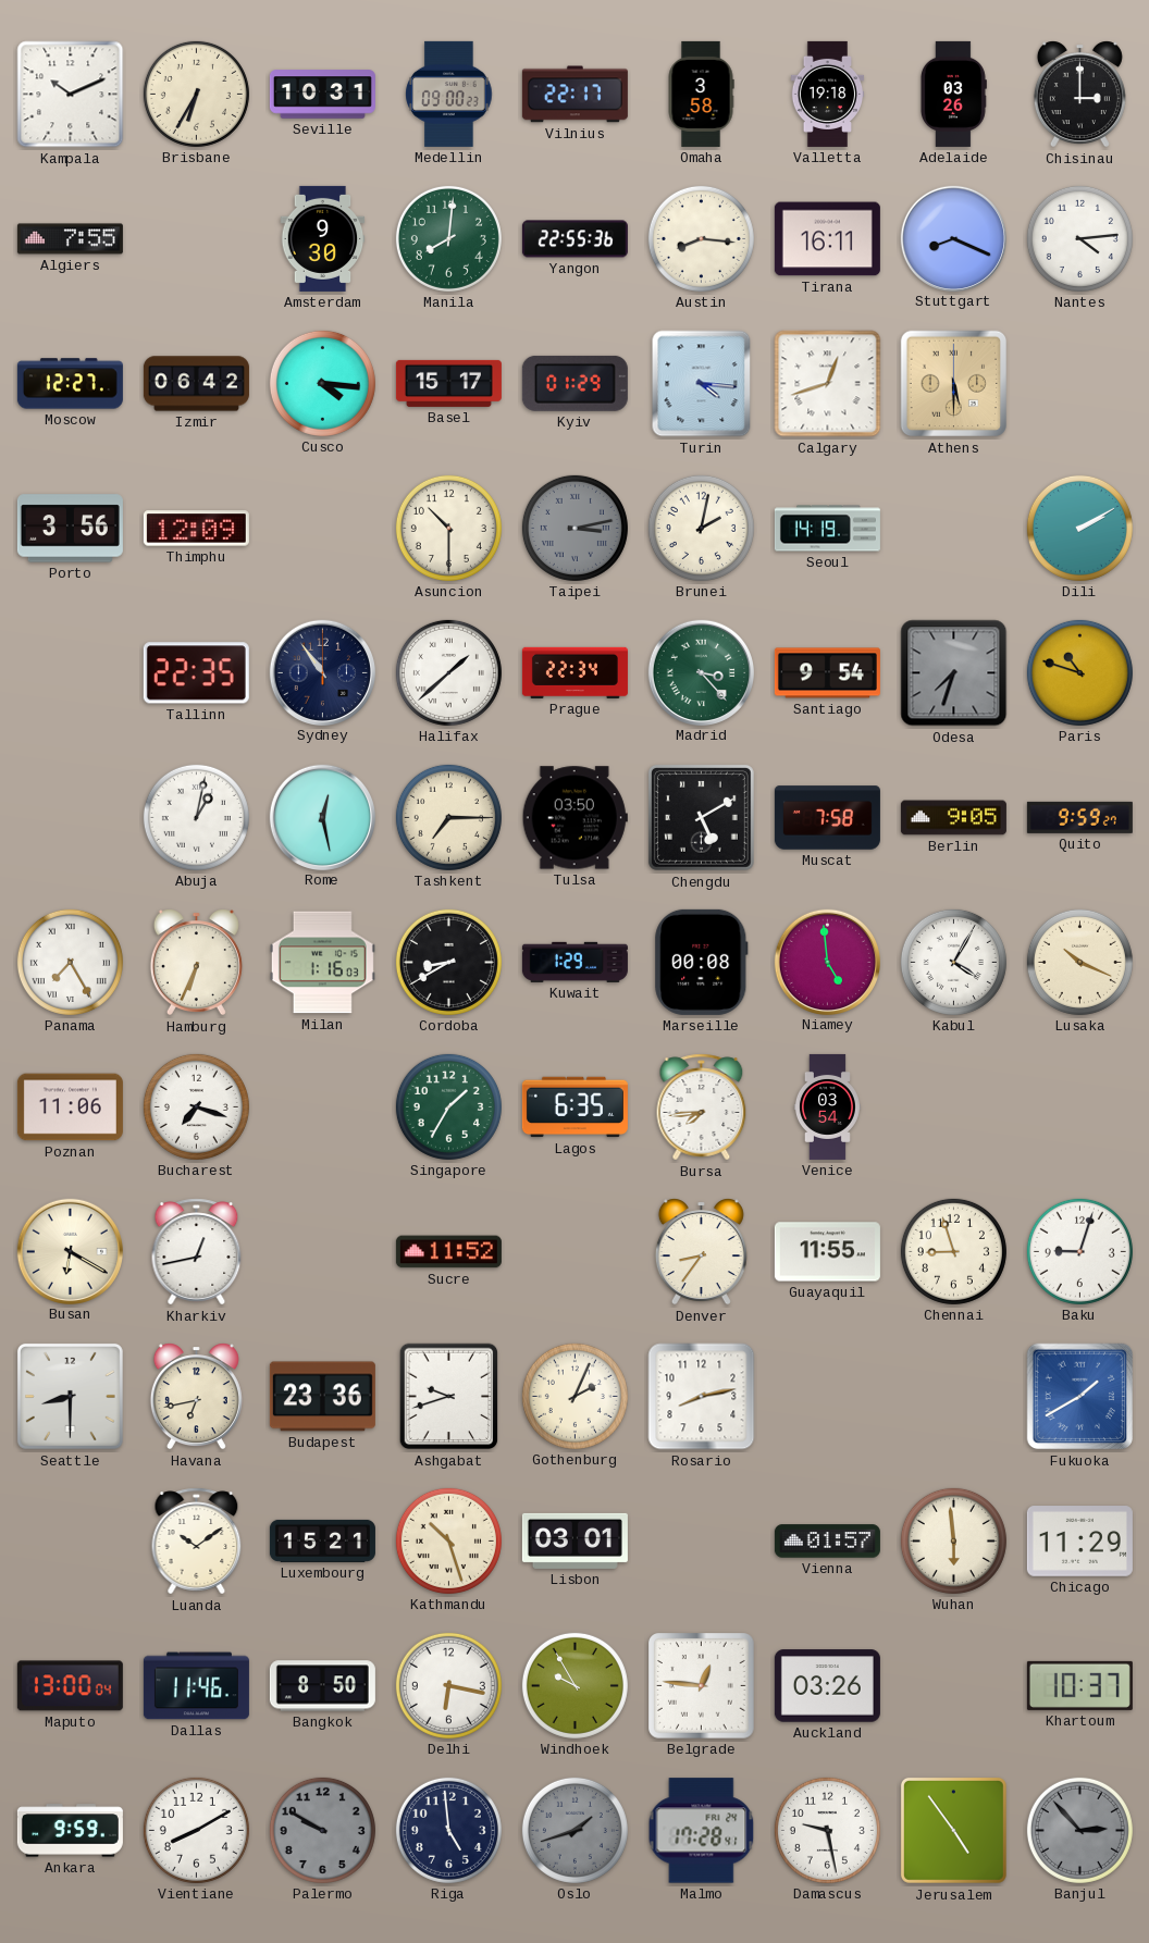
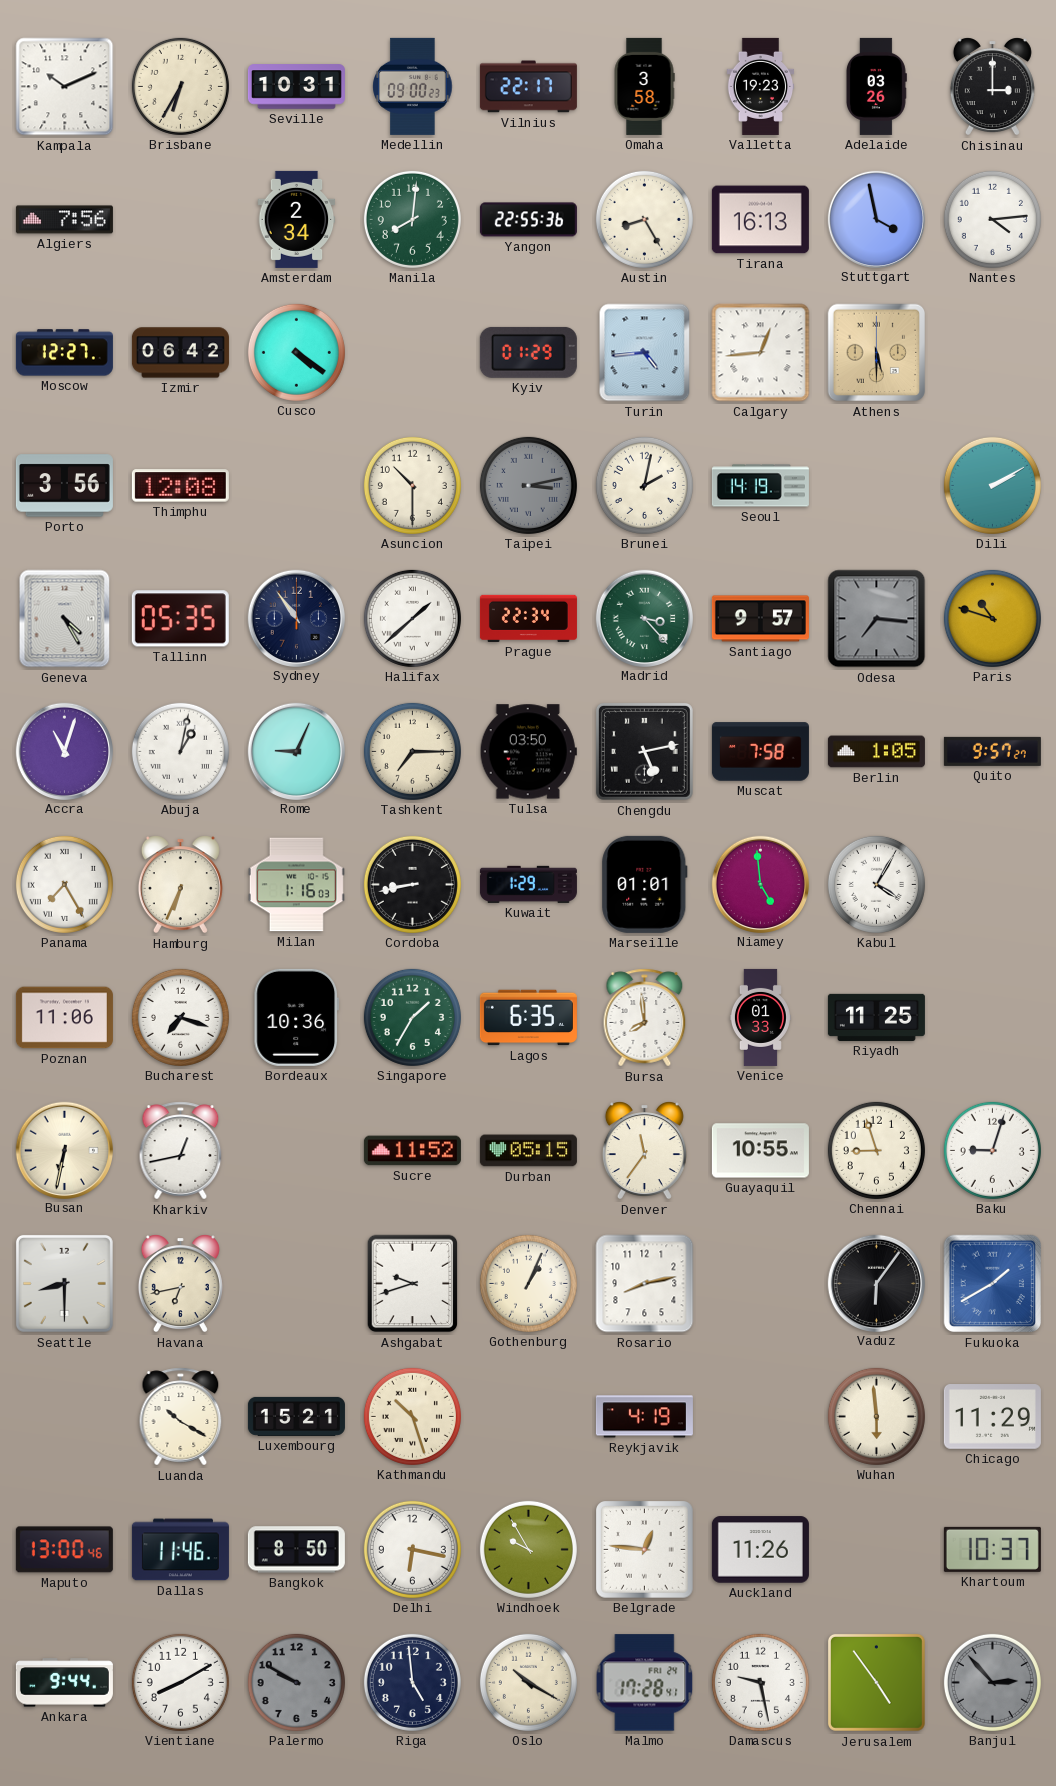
Valletta: 19:18 -> 19:23 (761, 86)
Algiers: 7:55 -> 7:56 (64, 220)
Amsterdam: 9:30 -> 2:34 (297, 219)
Austin: 8:16 -> 8:25 (644, 219)
Tirana: 16:11 -> 16:13 (760, 220)
Stuttgart: 8:19 -> 3:58 (876, 219)
Cusco: 4:16 -> 4:21 (296, 352)
Basel: 15:17 -> none (448, 383)
Turin: 4:16 -> 4:44 (645, 353)
Calgary: 12:42 -> 12:44 (761, 353)
Thimphu: 12:09 -> 12:08 (180, 486)
Geneva: none -> 4:25 (65, 619)
Tallinn: 22:35 -> 05:35 (180, 619)
Santiago: 9:54 -> 9:57 (760, 619)
Odesa: 7:33 -> 7:16 (877, 619)
Accra: none -> 11:03 (64, 751)
Rome: 12:28 -> 9:04 (296, 751)
Chengdu: 5:10 -> 5:13 (644, 751)
Berlin: 9:05 -> 1:05 (876, 752)
Quito: 9:59 -> 9:57 (992, 751)
Cordoba: 8:40 -> 8:43 (412, 884)
Marseille: 00:08 -> 01:01 (645, 884)
Lusaka: 10:19 -> none (1079, 962)
Bordeaux: none -> 10:36 (296, 1017)
Bursa: 7:44 -> 7:59 (645, 1018)
Venice: 03:54 -> 01:33 (760, 1017)
Riyadh: none -> 11:25 (876, 1017)
Busan: 6:20 -> 6:32 (64, 1150)
Durban: none -> 05:15 (528, 1151)
Denver: 8:36 -> 11:36 (644, 1151)
Guayaquil: 11:55 -> 10:55 (760, 1151)
Budapest: 23:36 -> none (322, 1397)
Gothenburg: 2:04 -> 1:04 (528, 1283)
Vaduz: none -> 6:06 (876, 1283)
Luanda: 10:09 -> 10:20 (181, 1417)
Lisbon: 03:01 -> none (574, 1540)
Reykjavik: none -> 4:19 (644, 1417)
Vienna: 01:57 -> none (827, 1542)
Maputo: 13:00:04 -> 13:00:46 (64, 1550)
Auckland: 03:26 -> 11:26 (760, 1550)
Ankara: 9:59 -> 9:44 (64, 1683)
Oslo: 1:42 -> 10:20 (528, 1682)
Oslo dial: grey -> cream (528, 1682)
